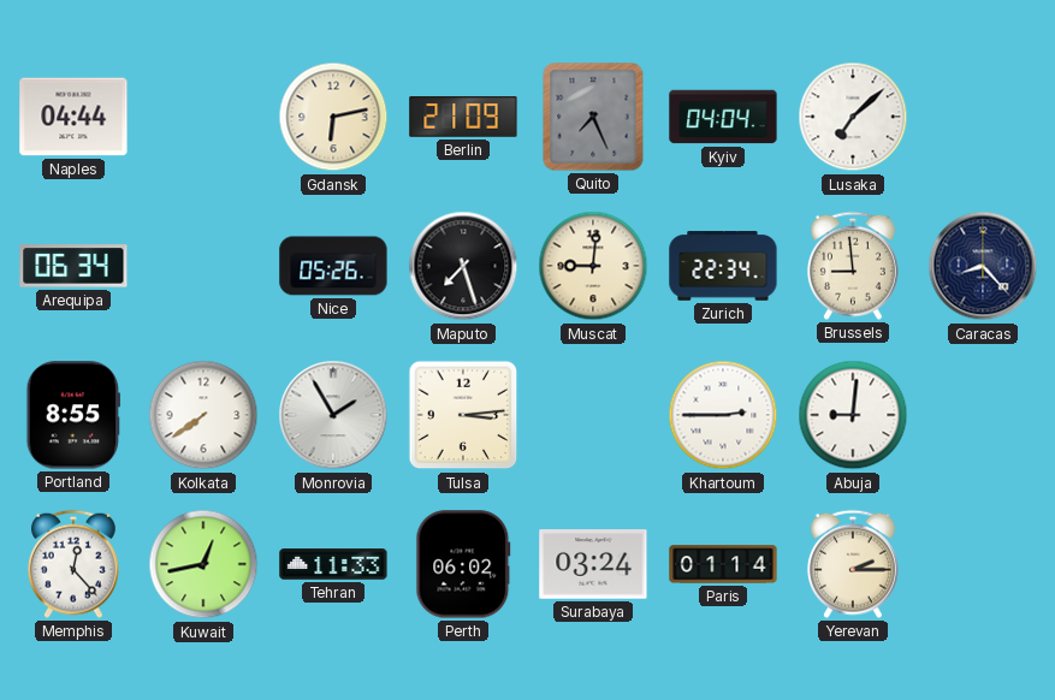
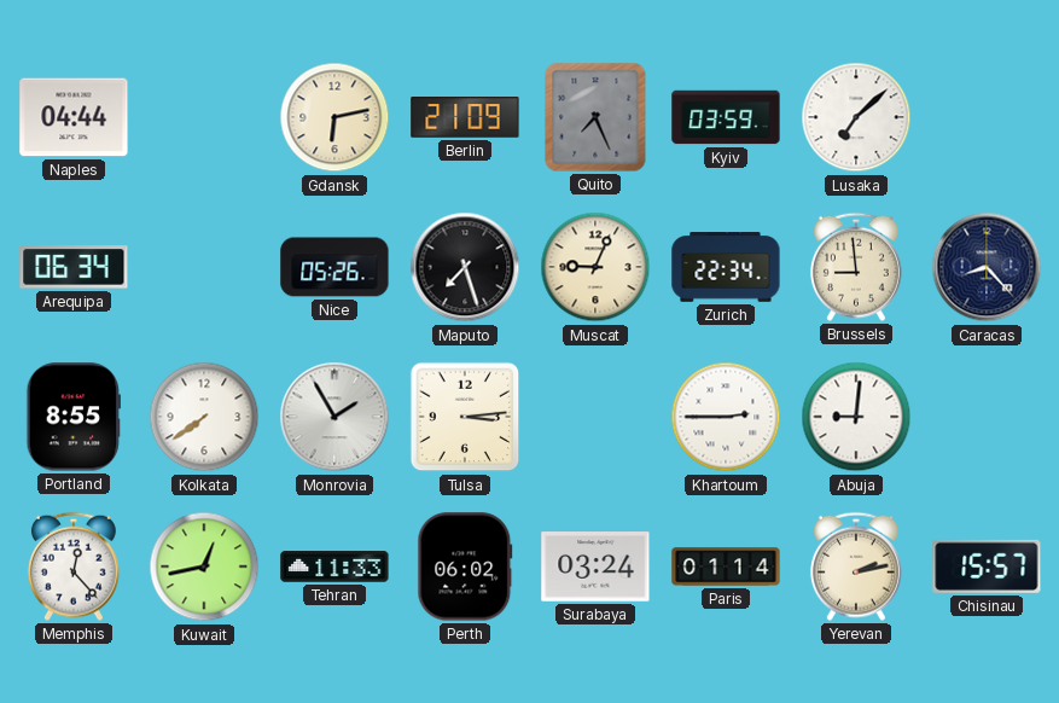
Kyiv: 04:04 -> 03:59 (726, 117)
Muscat: 9:01 -> 9:04 (595, 267)
Yerevan: 2:15 -> 2:13 (856, 567)
Chisinau: none -> 15:57 (987, 567)
